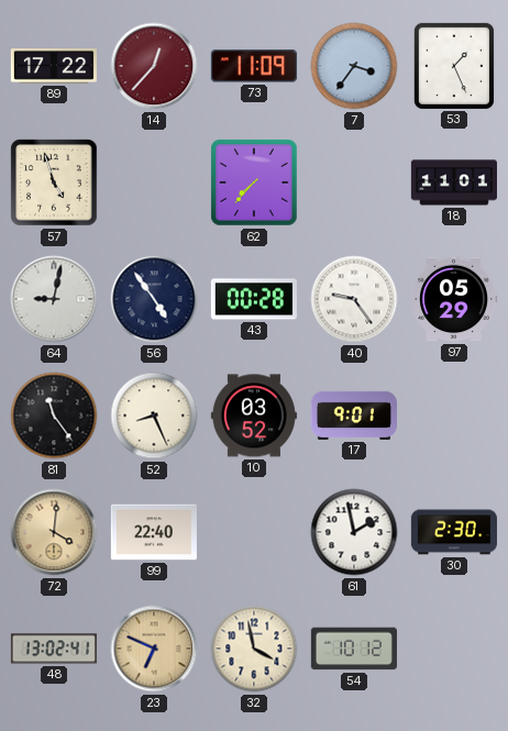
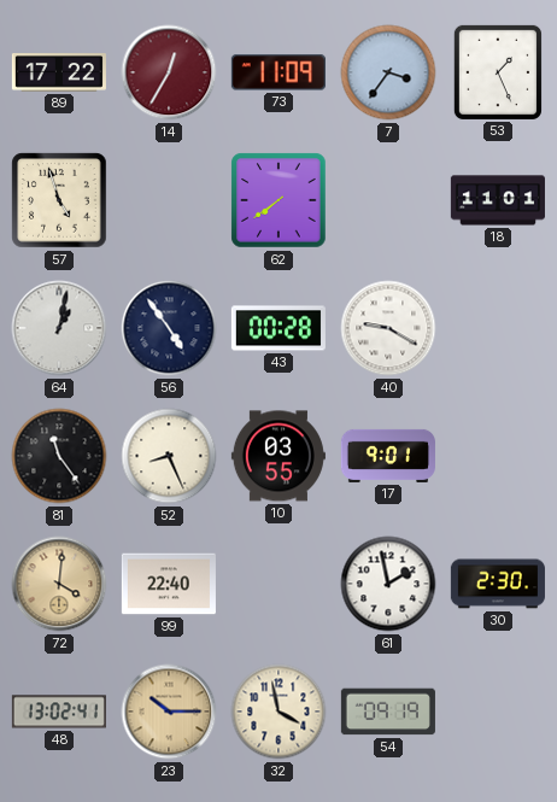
14: 12:37 -> 12:35 (169, 72)
62: 7:37 -> 7:39 (278, 200)
64: 9:02 -> 1:02 (59, 328)
40: 9:24 -> 9:20 (388, 328)
97: 05:29 -> none (454, 299)
10: 03:52 -> 03:55 (278, 456)
23: 6:49 -> 10:15 (169, 712)
54: 10:12 -> 09:19 (388, 712)
